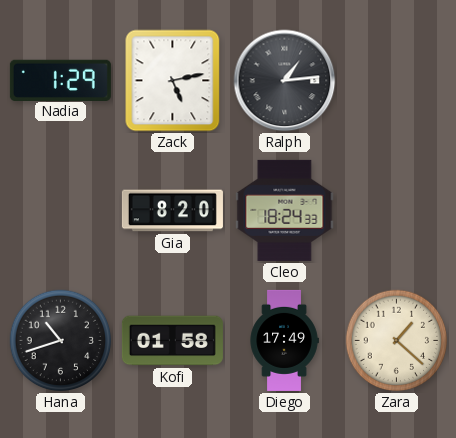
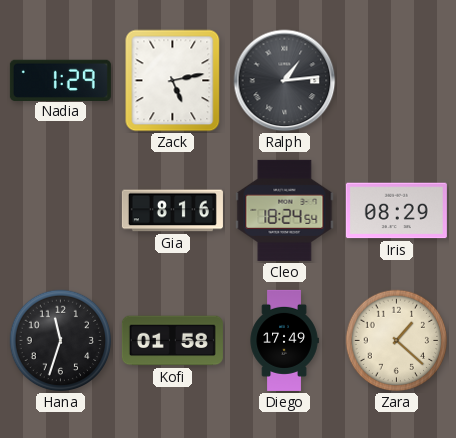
Gia: 8:20 -> 8:16 (172, 211)
Cleo: 18:24:33 -> 18:24:54 (285, 210)
Iris: none -> 08:29 (396, 211)
Hana: 10:42 -> 11:33 (61, 341)
